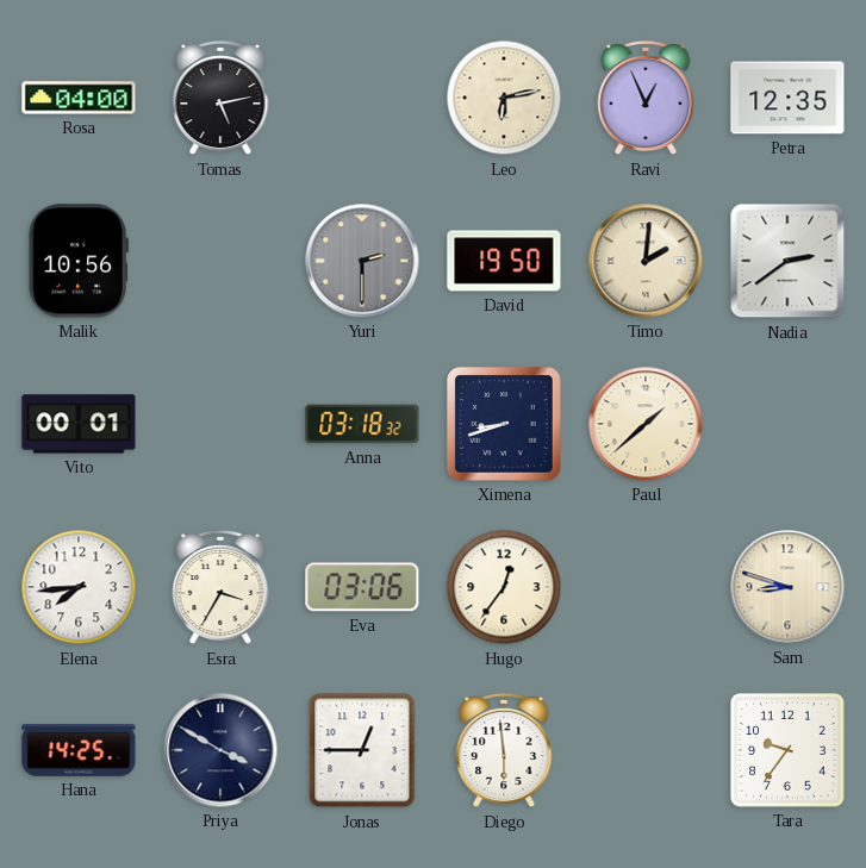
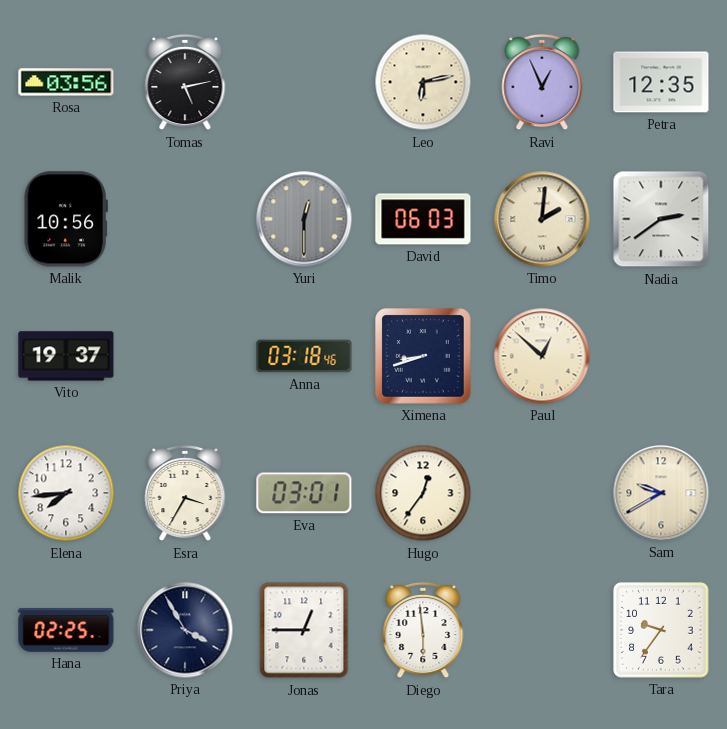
Rosa: 04:00 -> 03:56 (66, 82)
Yuri: 2:30 -> 12:30 (304, 219)
David: 19:50 -> 06:03 (423, 219)
Vito: 00:01 -> 19:37 (66, 356)
Anna: 03:18:32 -> 03:18:46 (304, 356)
Paul: 1:38 -> 12:52 (542, 356)
Eva: 03:06 -> 03:01 (304, 493)
Sam: 8:48 -> 9:40 (661, 493)
Hana: 14:25 -> 02:25 (66, 630)
Priya: 3:50 -> 3:55 (185, 630)
